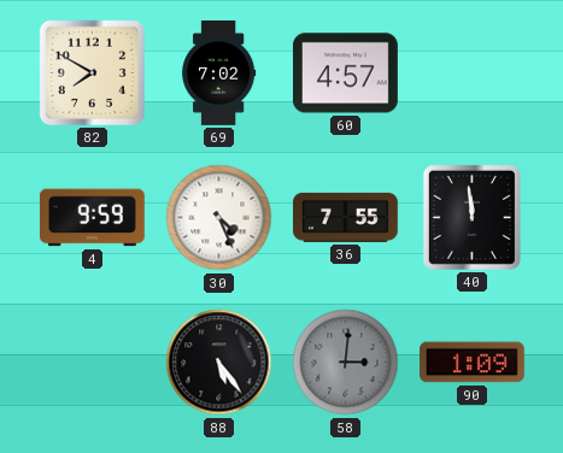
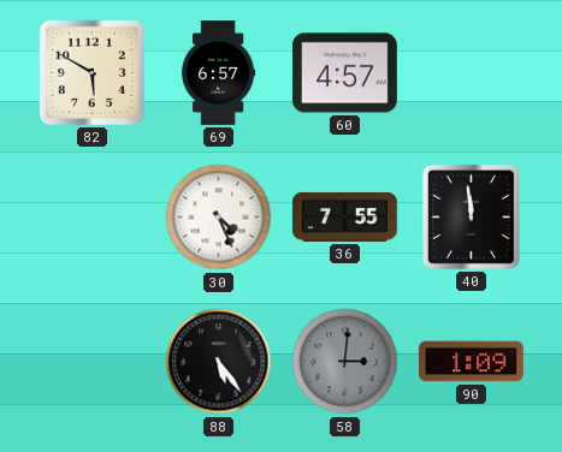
82: 7:50 -> 5:50 (91, 72)
69: 7:02 -> 6:57 (219, 73)
4: 9:59 -> none (92, 218)
